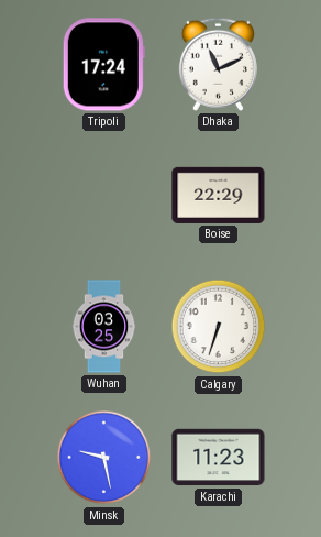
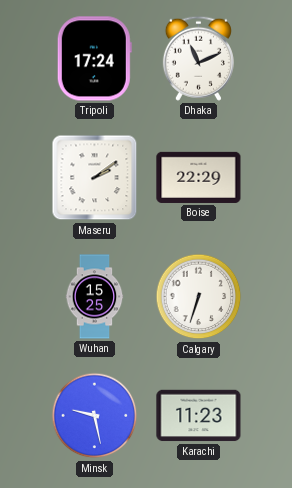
Maseru: none -> 2:09 (95, 178)
Wuhan: 03:25 -> 15:25 (95, 297)
